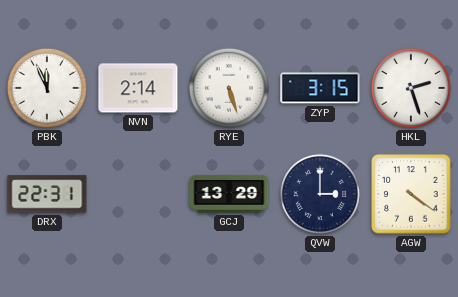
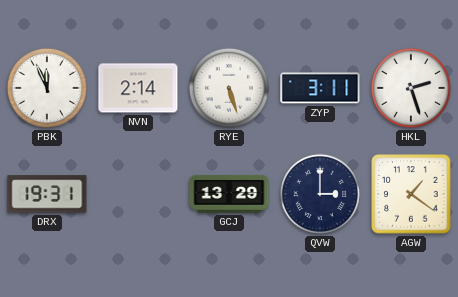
ZYP: 3:15 -> 3:11 (320, 88)
DRX: 22:31 -> 19:31 (47, 194)
AGW: 4:21 -> 1:21 (411, 194)
